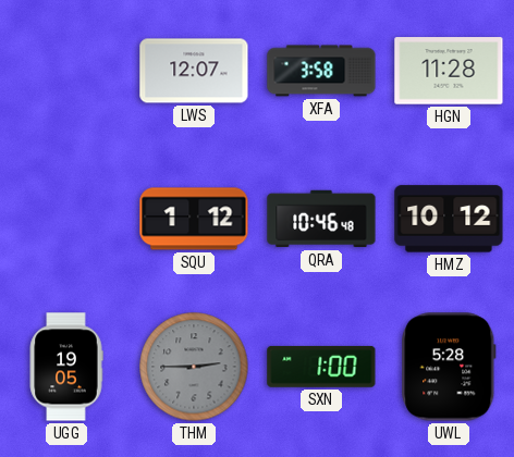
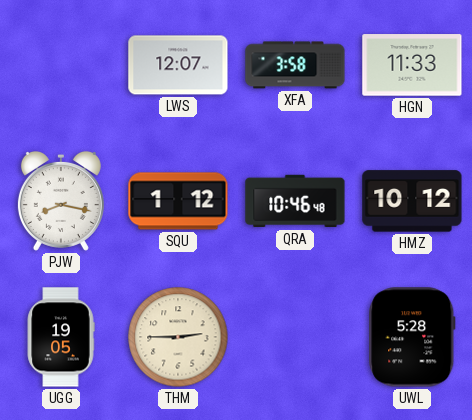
HGN: 11:28 -> 11:33 (412, 65)
PJW: none -> 8:17 (61, 201)
THM dial: grey -> cream (178, 337)
SXN: 1:00 -> none (321, 367)
